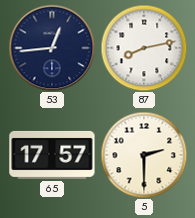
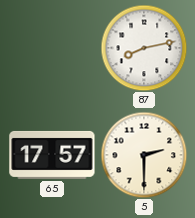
53: 12:44 -> none (52, 48)
